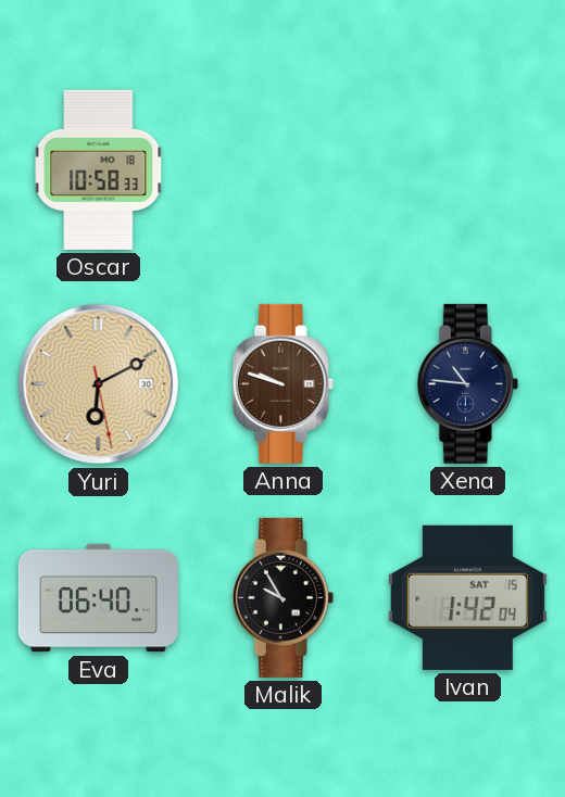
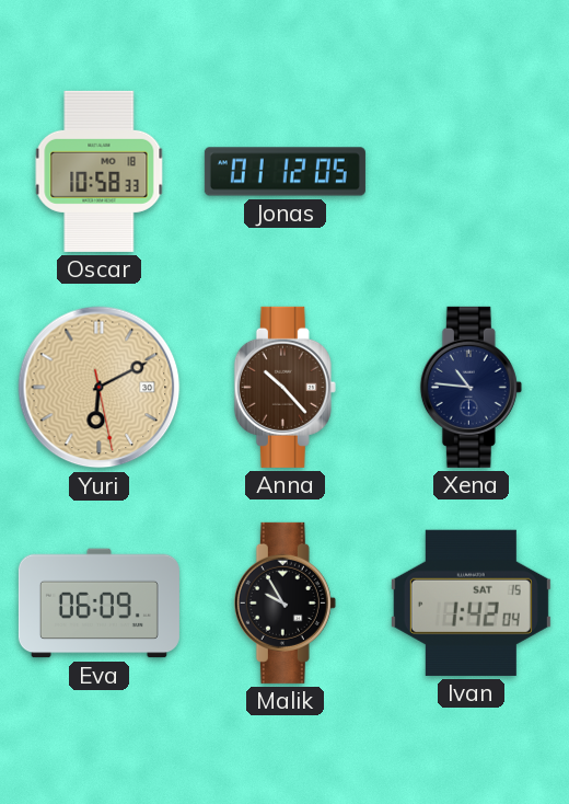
Jonas: none -> 01:12 (284, 172)
Anna: 9:48 -> 10:23 (284, 387)
Eva: 06:40 -> 06:09 (98, 604)
